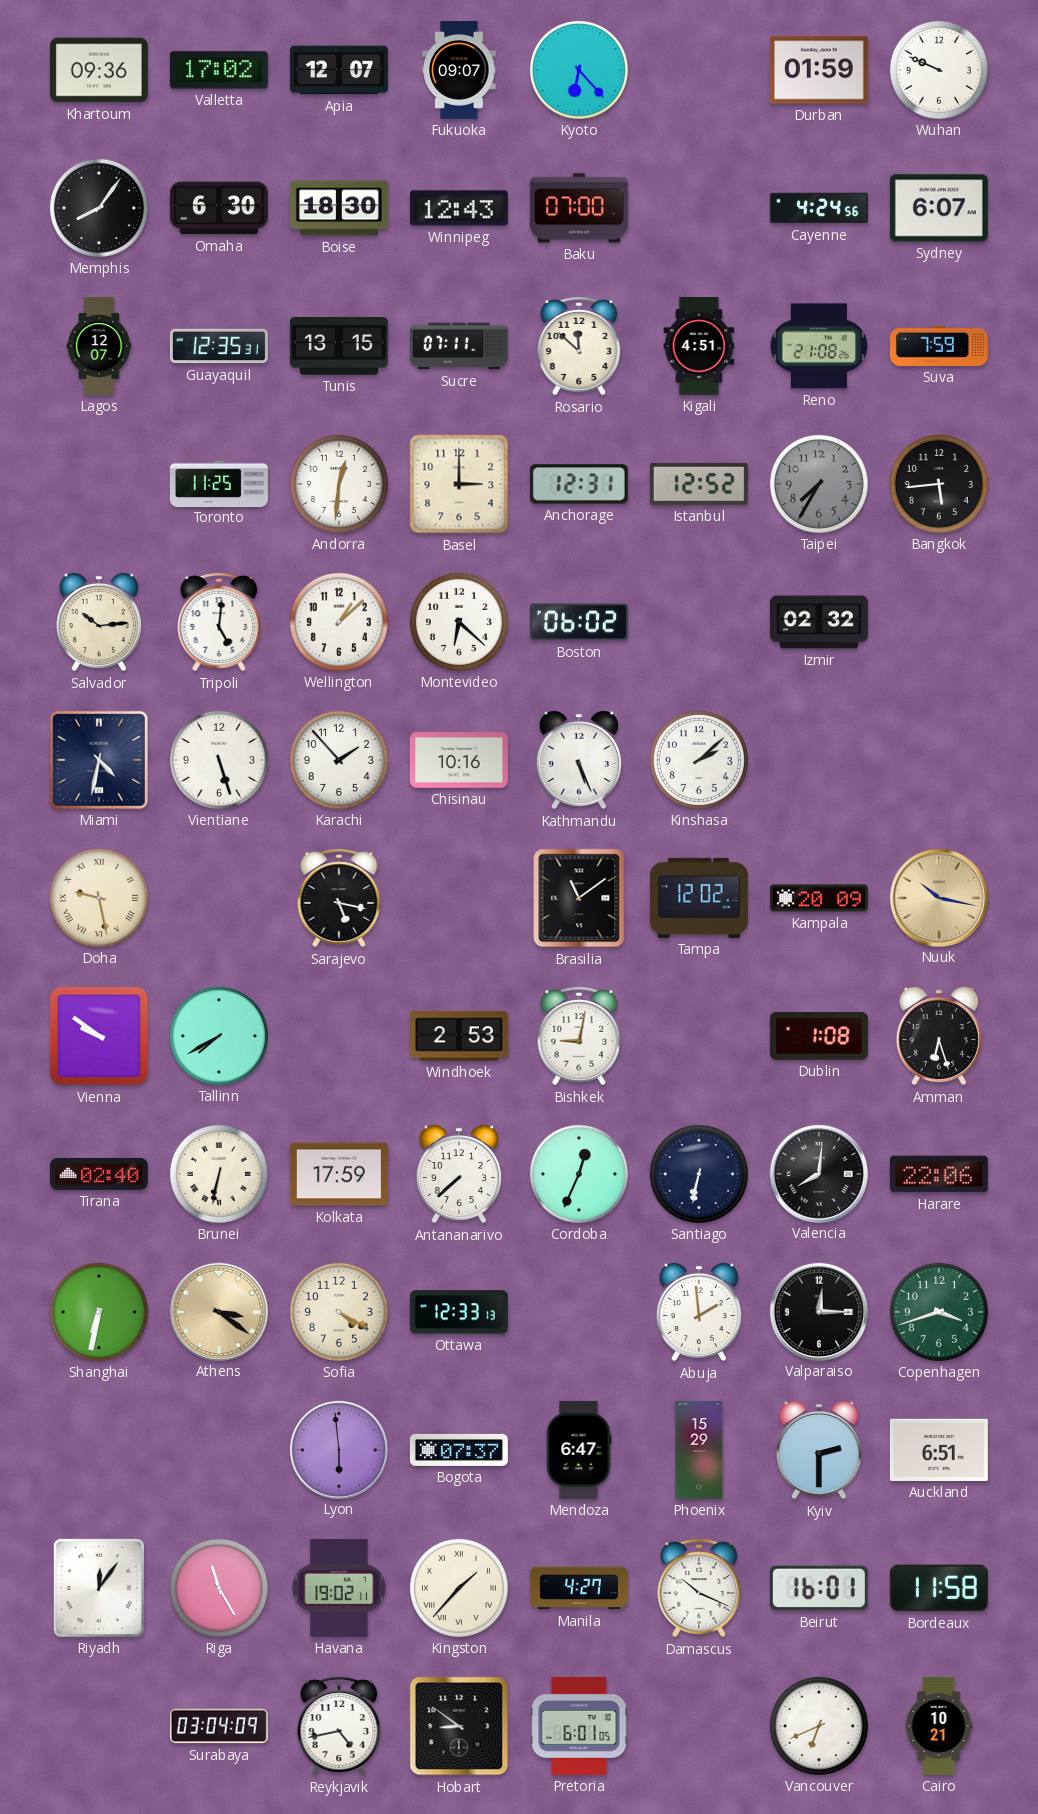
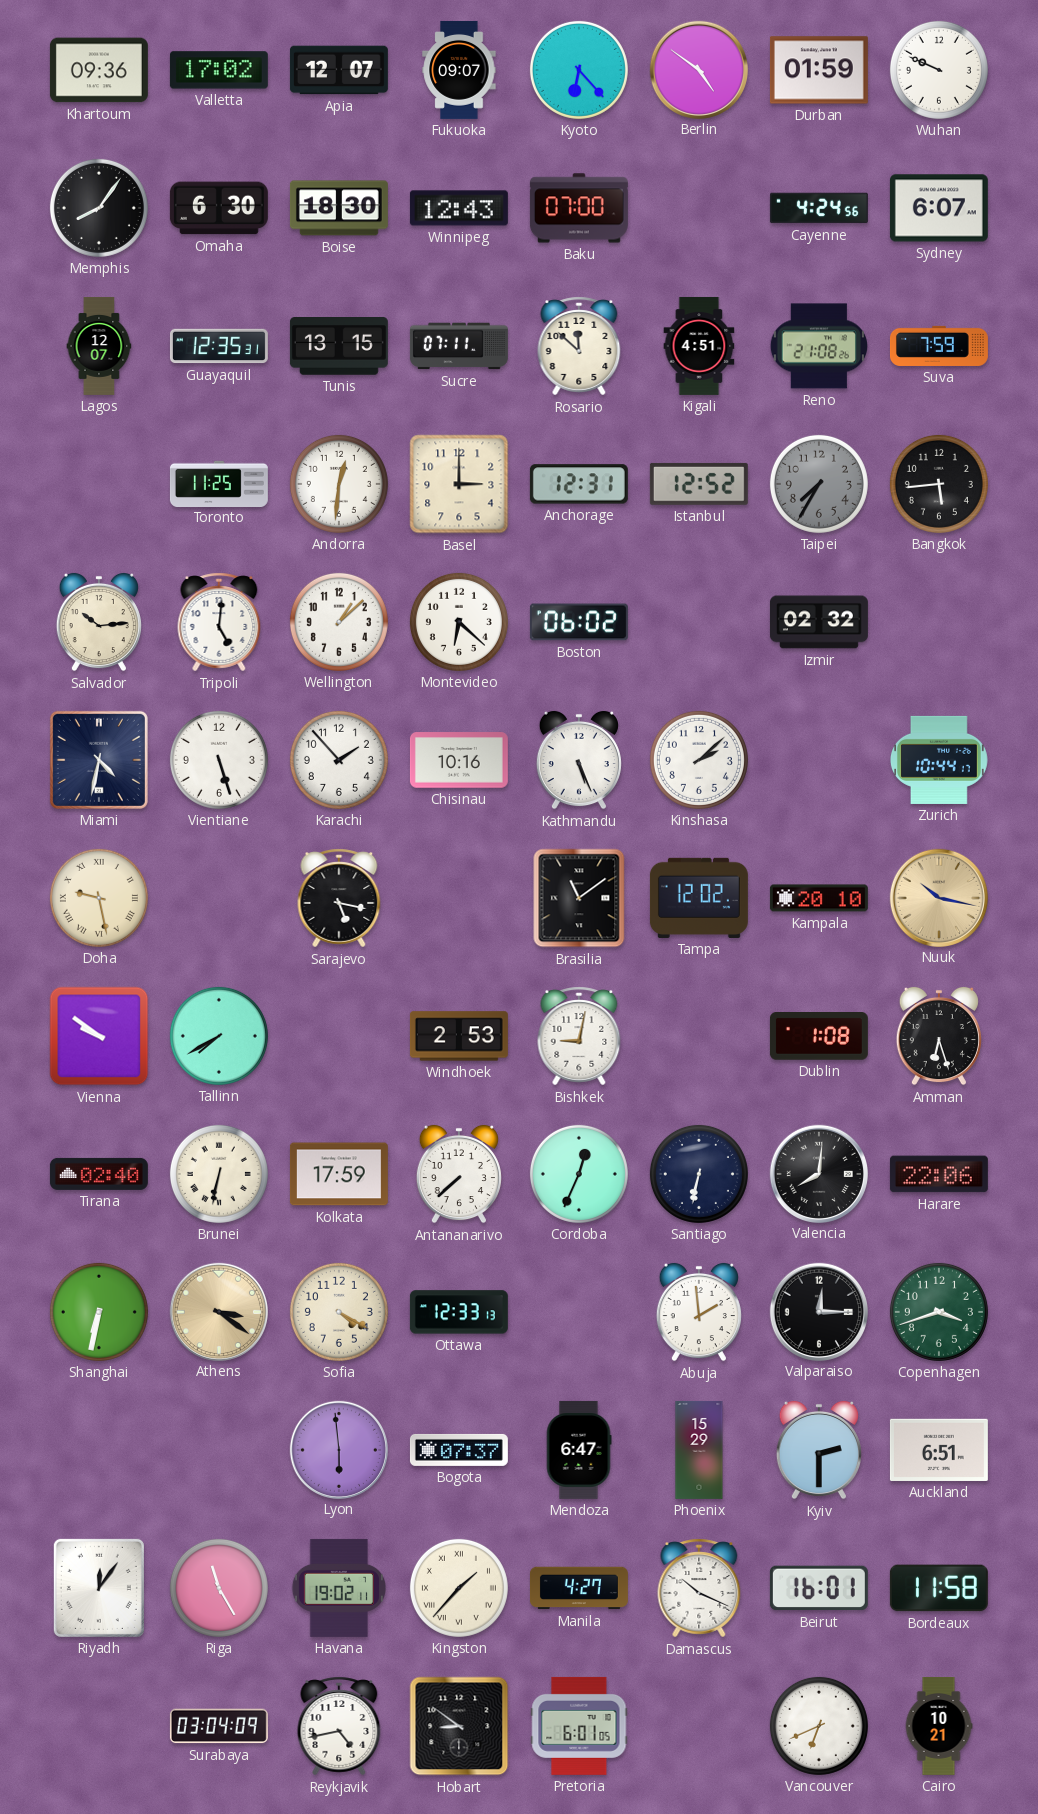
Berlin: none -> 4:51 (698, 69)
Zurich: none -> 10:44 (939, 760)
Kampala: 20:09 -> 20:10 (819, 898)
